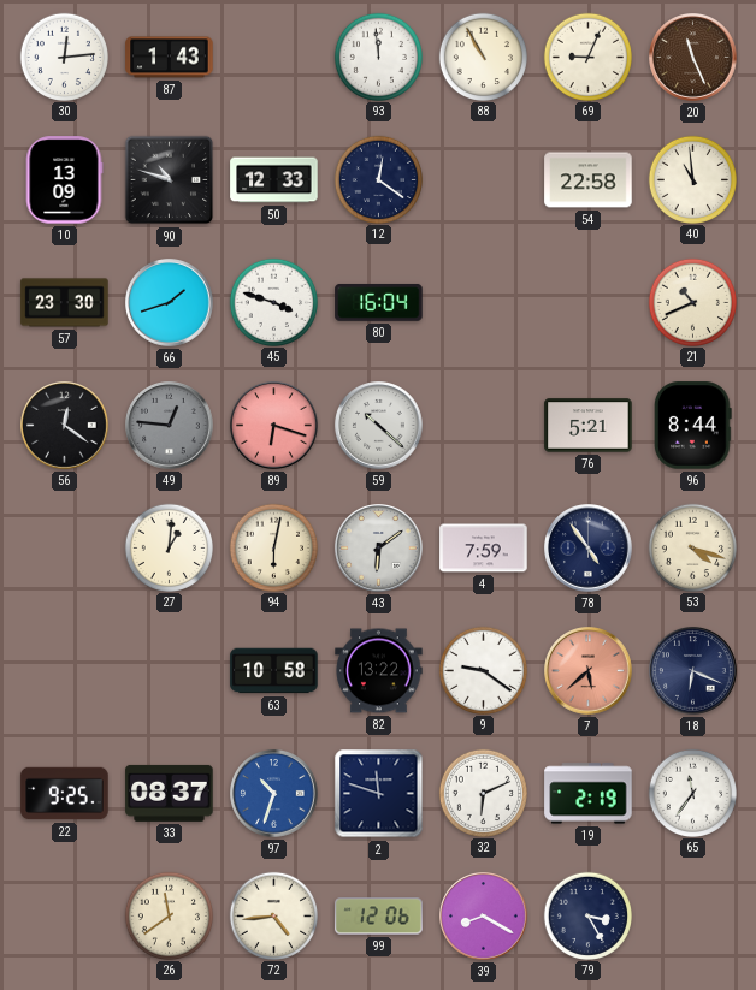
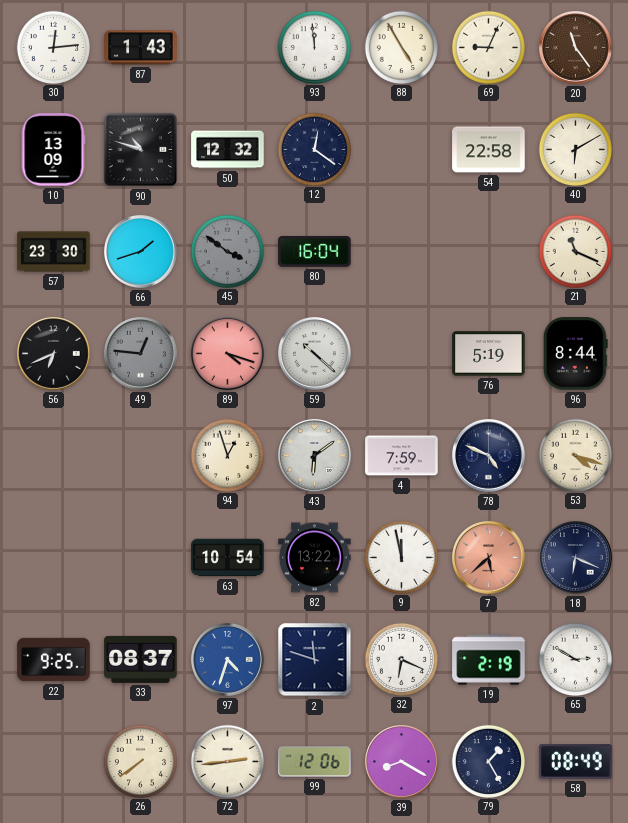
88: 10:55 -> 4:55 (401, 47)
20: 11:26 -> 11:24 (576, 48)
50: 12:33 -> 12:32 (228, 150)
40: 10:59 -> 6:10 (575, 149)
45: 3:48 -> 3:51 (227, 251)
45 dial: white -> grey (227, 251)
21: 10:41 -> 11:19 (575, 251)
56: 12:21 -> 6:41 (54, 354)
89: 6:18 -> 4:18 (228, 354)
76: 5:21 -> 5:19 (489, 354)
27: 1:01 -> none (169, 547)
94: 6:02 -> 12:57 (227, 455)
78: 4:54 -> 4:49 (489, 456)
63: 10:58 -> 10:54 (228, 558)
9: 9:21 -> 11:58 (401, 557)
97: 10:33 -> 4:33 (228, 660)
32: 6:11 -> 6:19 (401, 659)
65: 11:36 -> 2:50 (575, 659)
26: 11:39 -> 7:39 (140, 761)
72: 4:44 -> 2:44 (227, 761)
79: 3:25 -> 1:25 (488, 761)
58: none -> 08:49 (576, 762)
